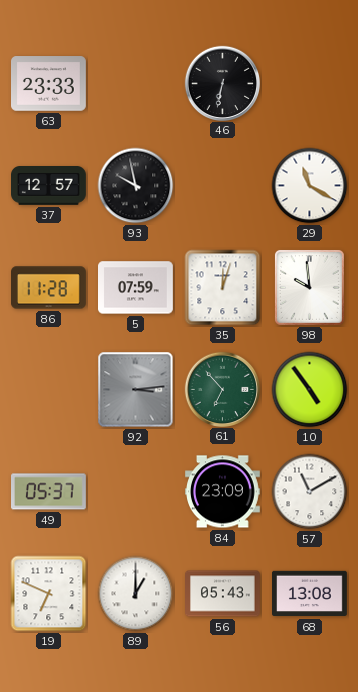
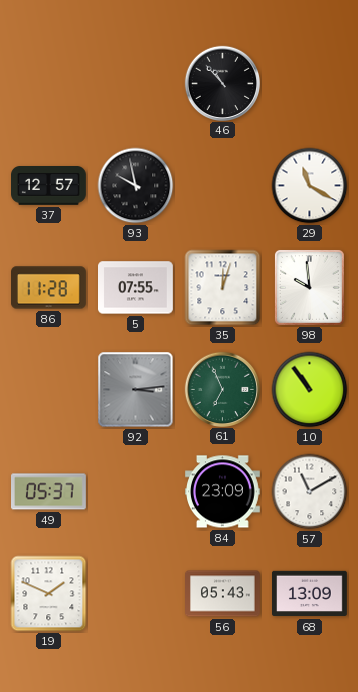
63: 23:33 -> none (49, 84)
46: 6:32 -> 10:53 (222, 83)
5: 07:59 -> 07:55 (136, 288)
61: 6:53 -> 6:56 (222, 389)
10: 4:54 -> 10:54 (310, 390)
19: 6:49 -> 1:49 (49, 594)
89: 1:00 -> none (136, 594)
68: 13:08 -> 13:09 (310, 594)
